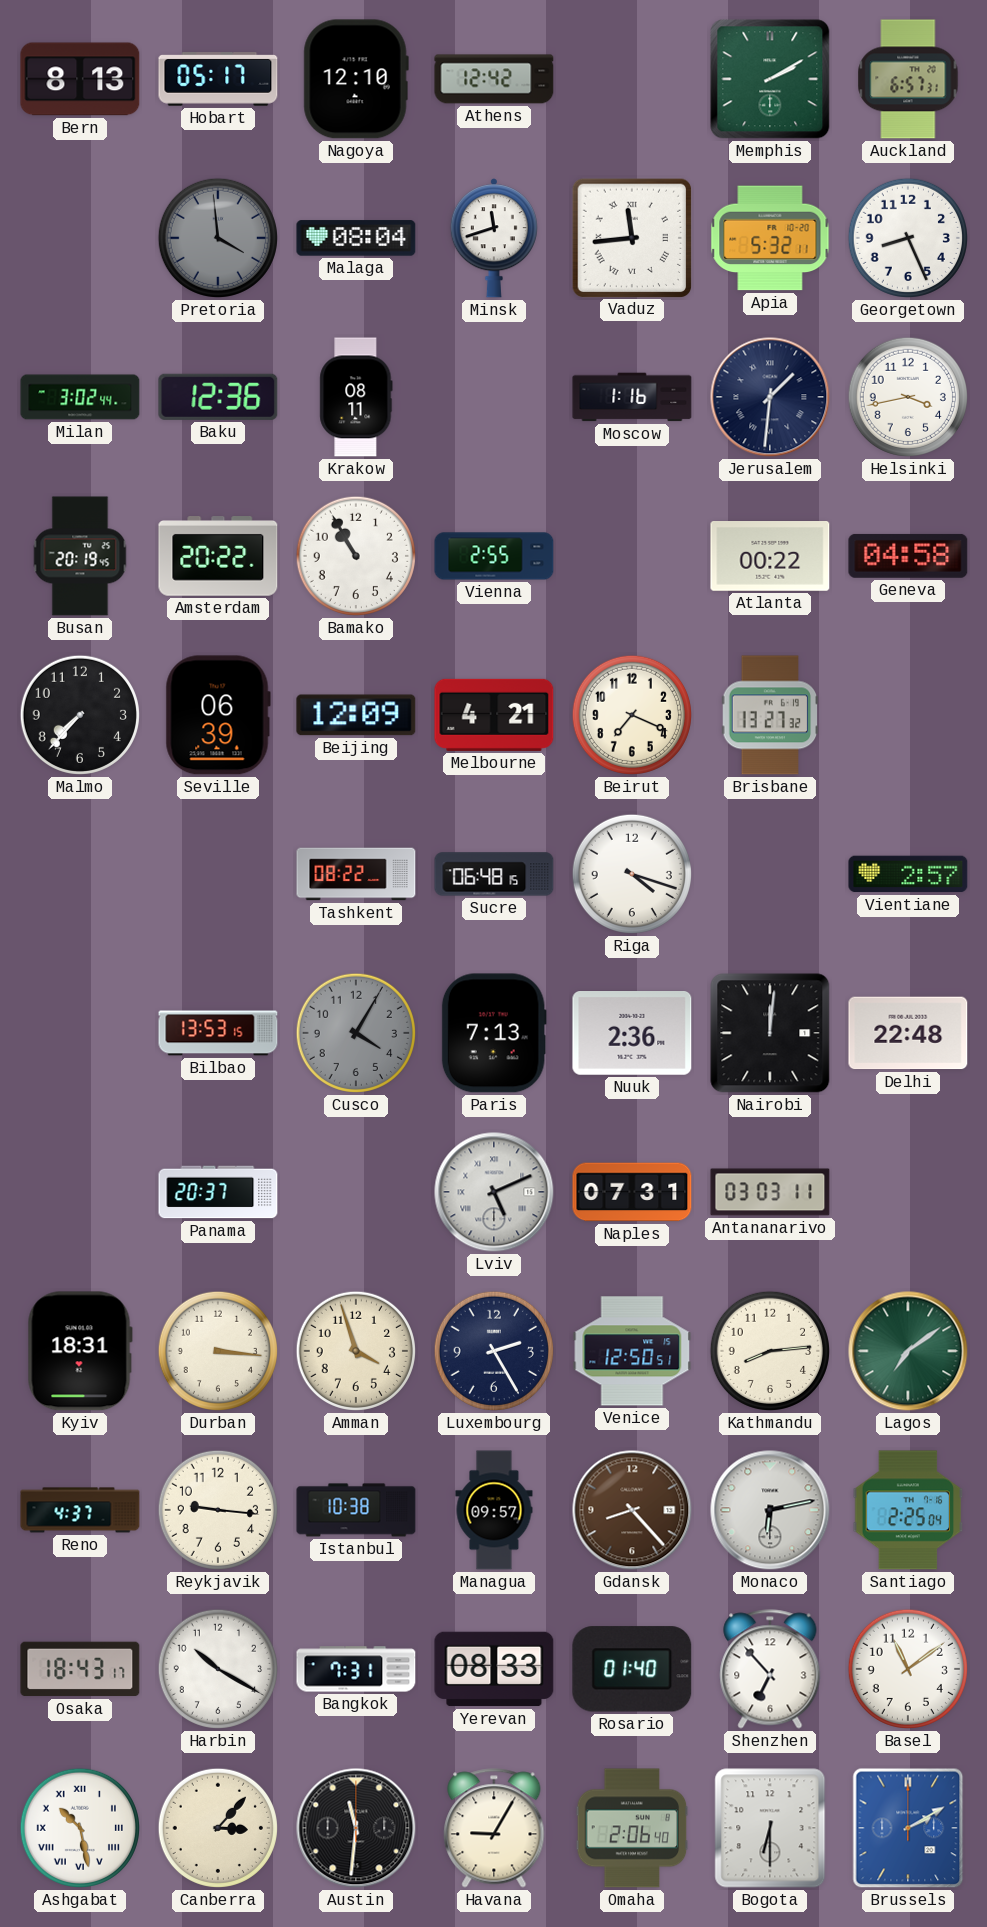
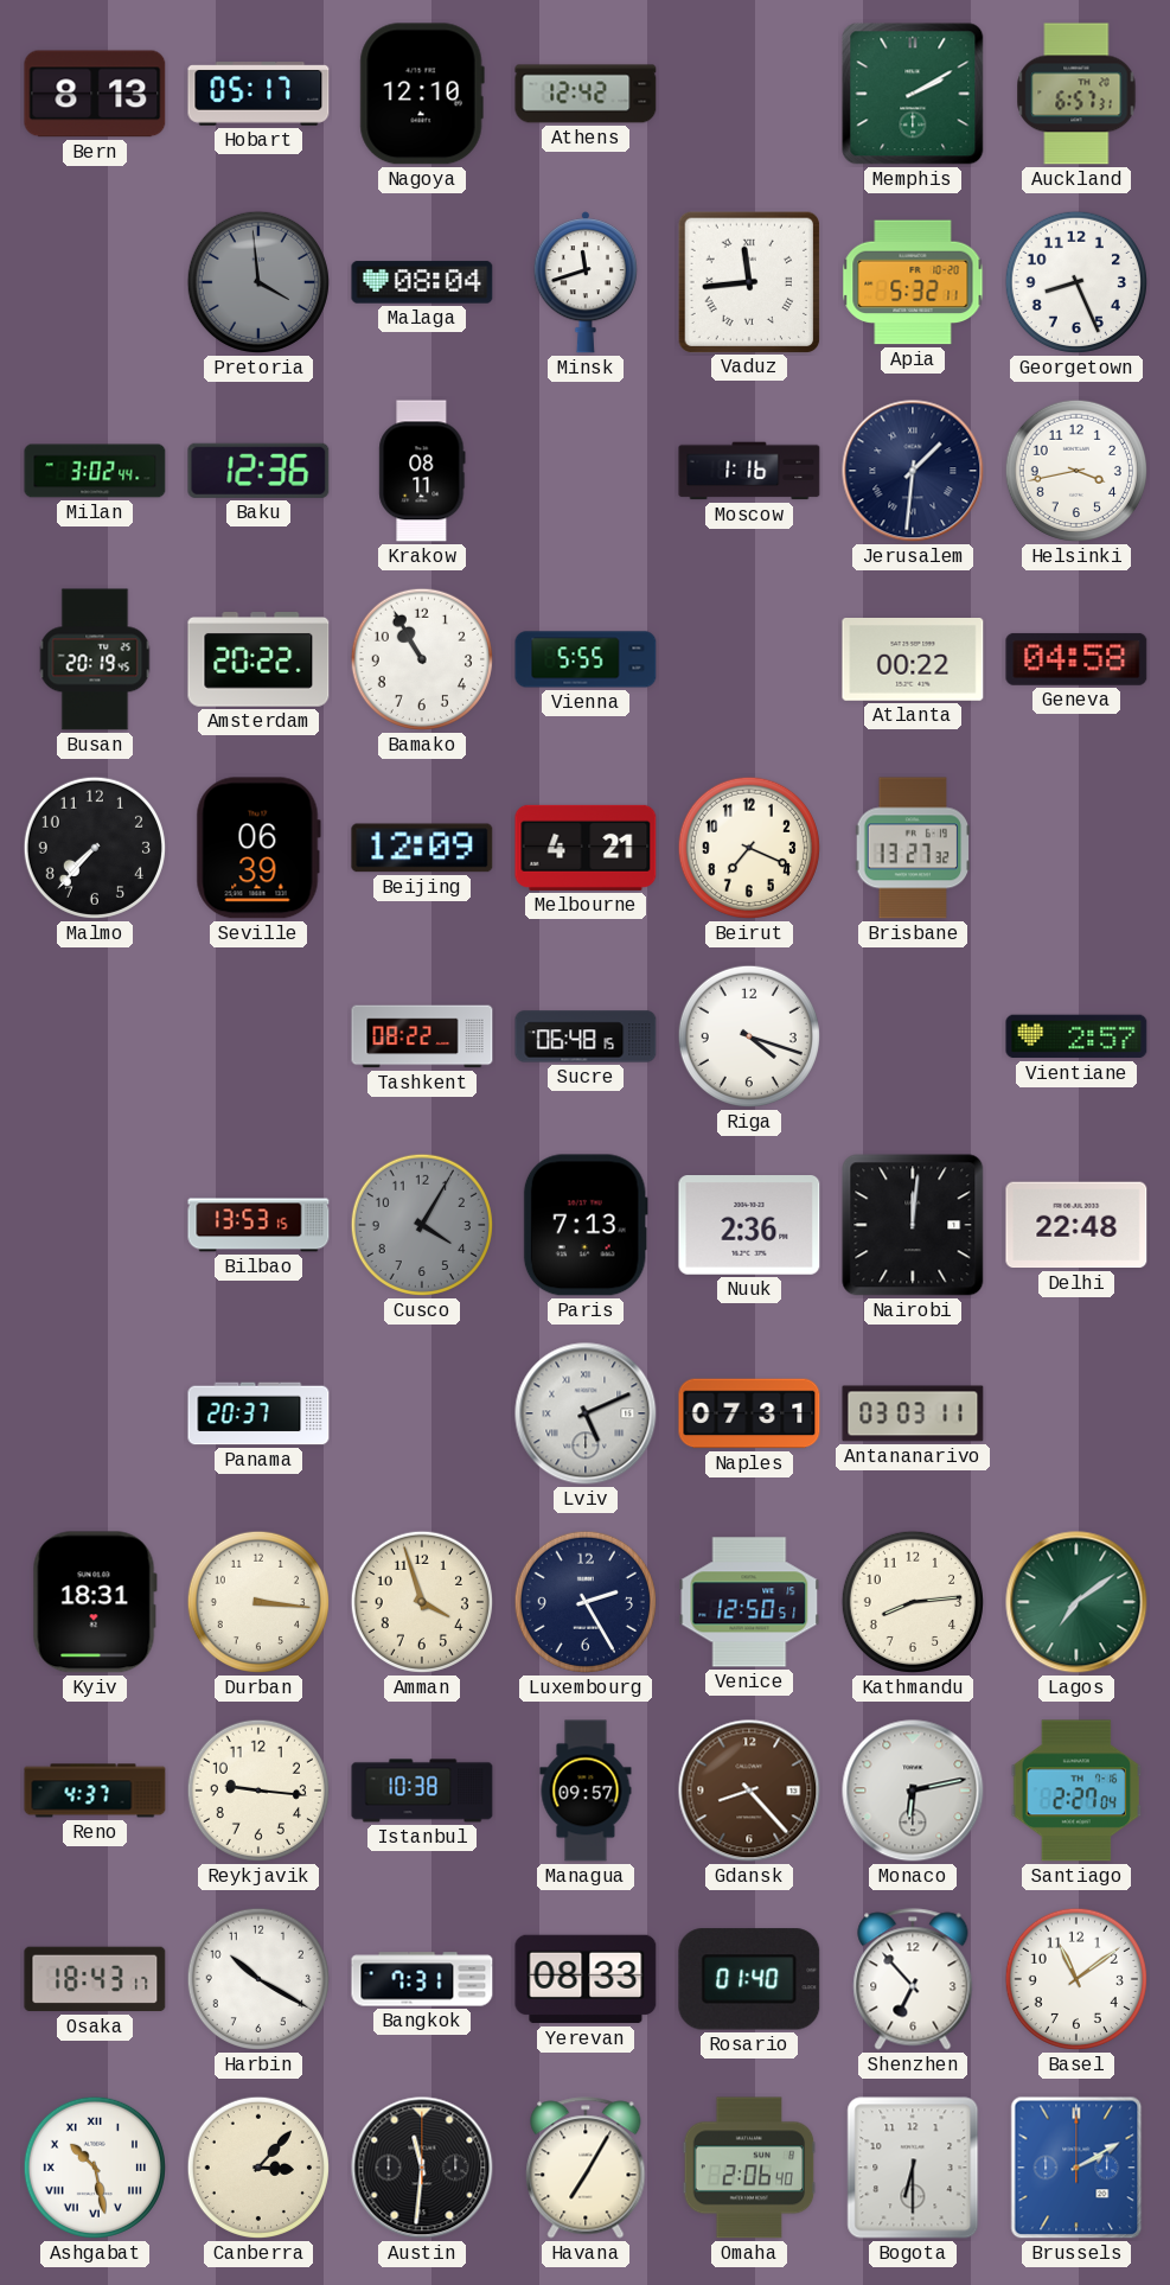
Vienna: 2:55 -> 5:55 (586, 659)
Santiago: 2:25 -> 2:27 (1076, 1791)
Havana: 9:05 -> 7:05 (586, 2168)
